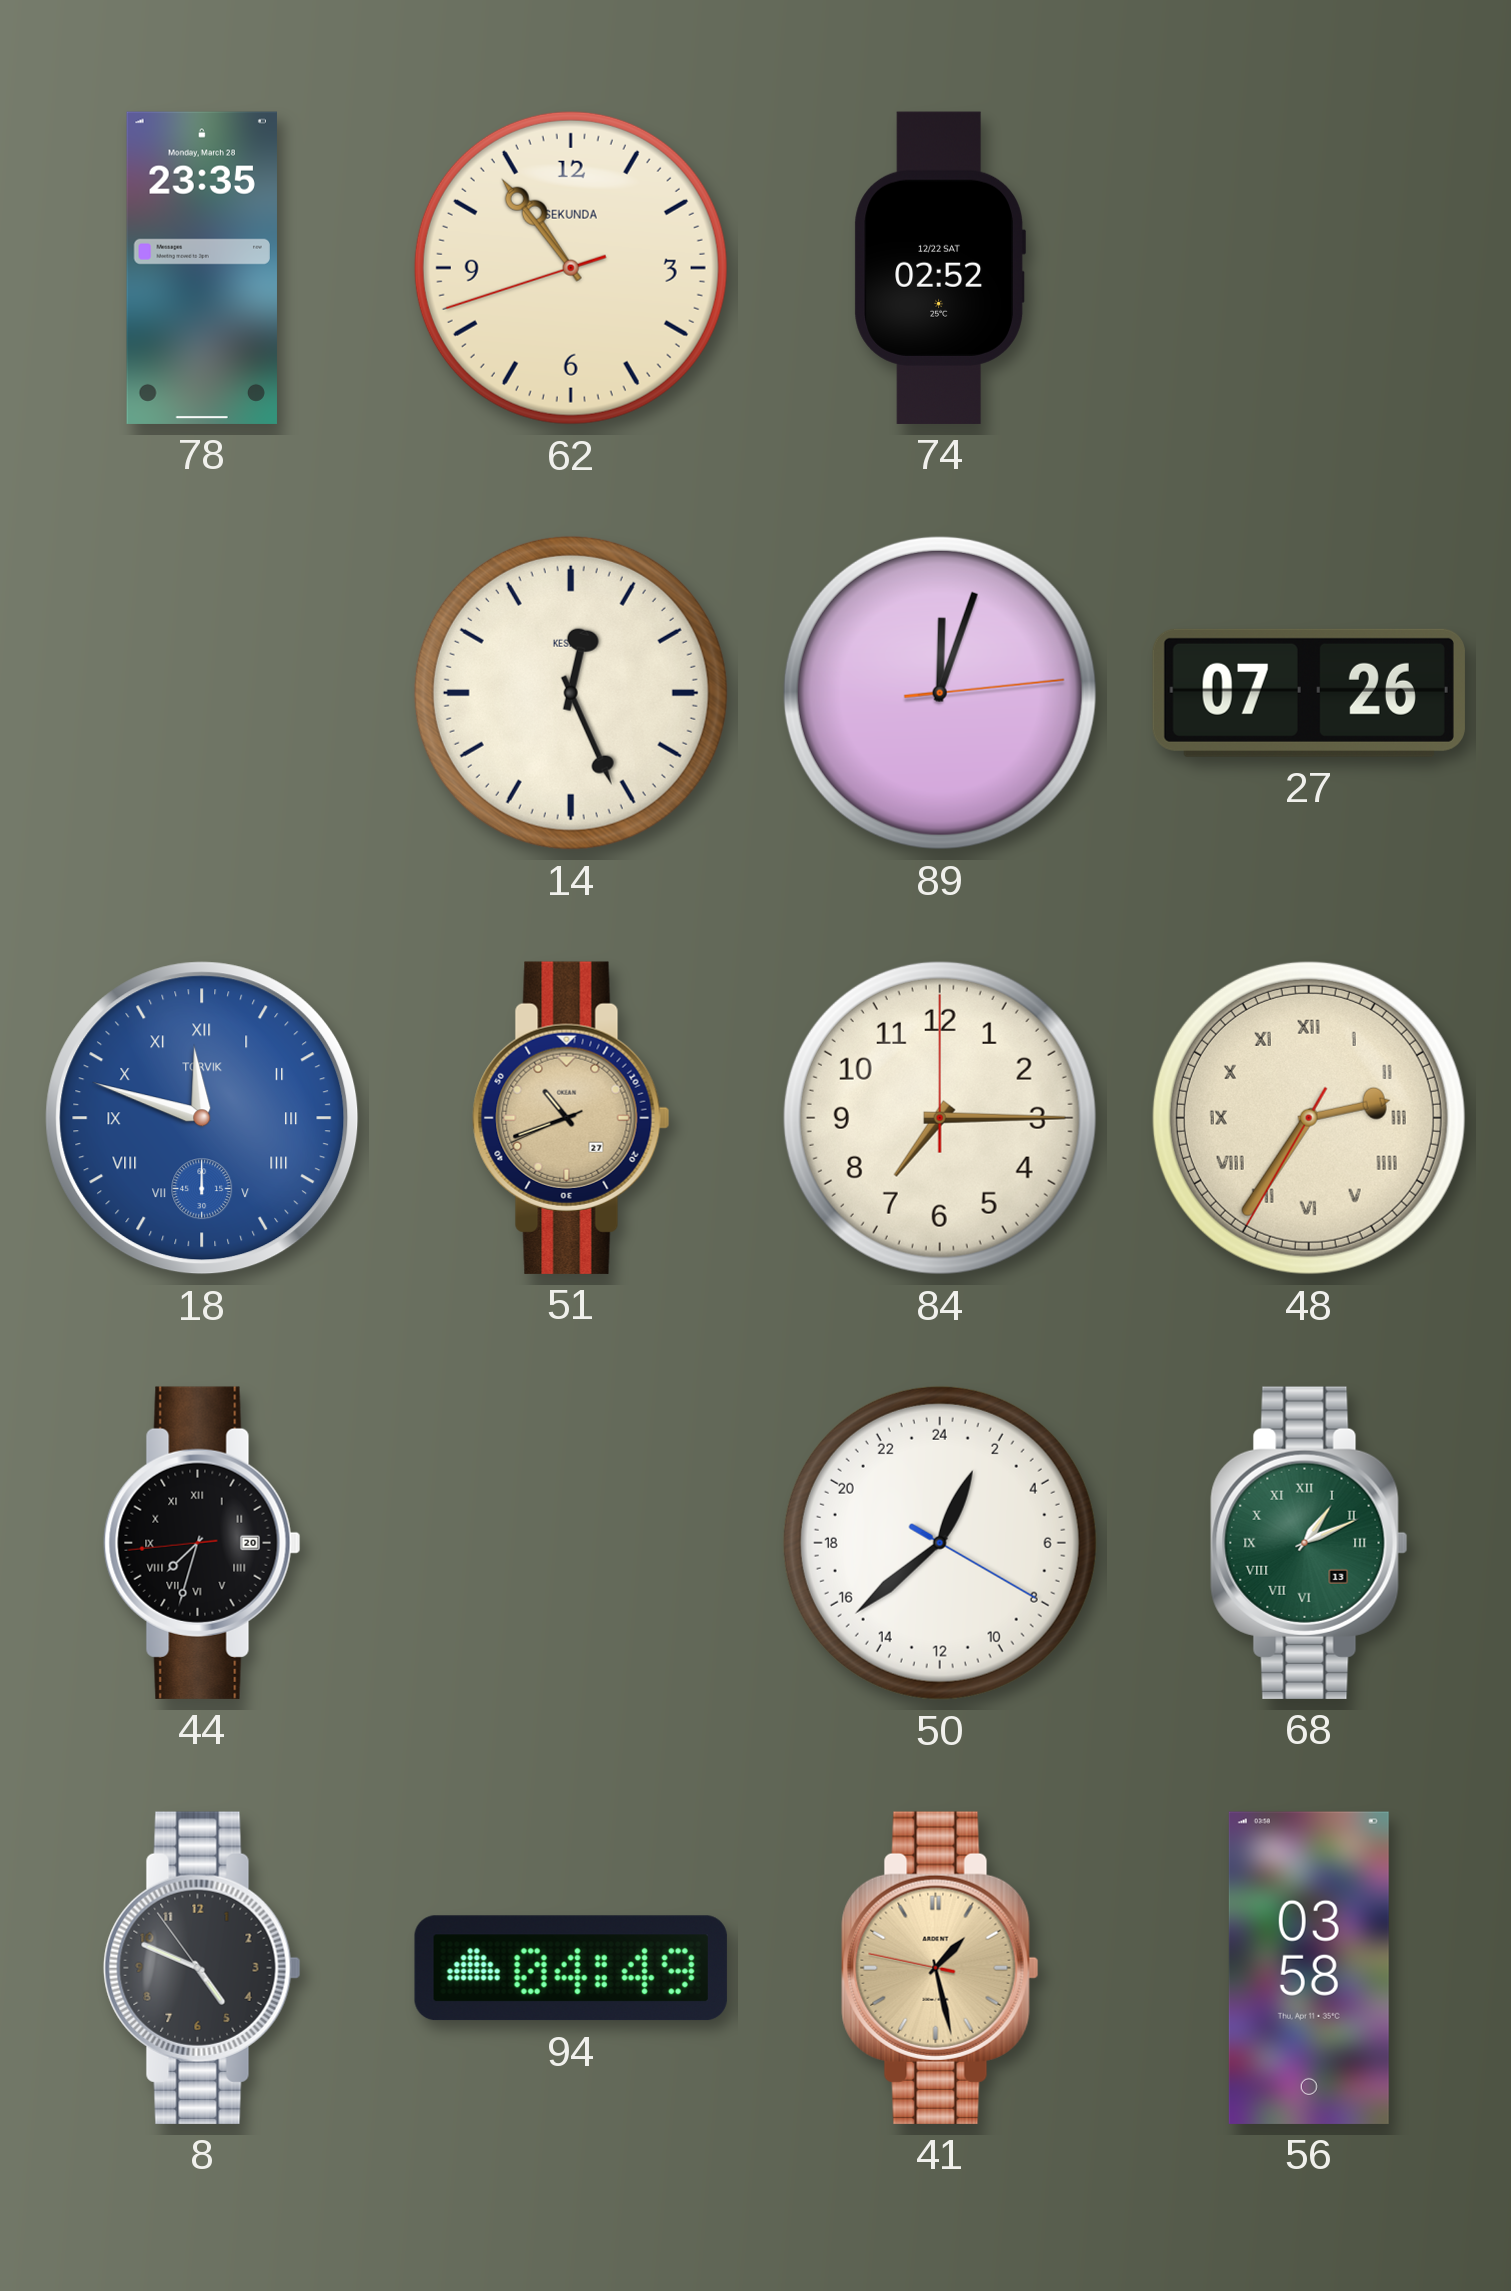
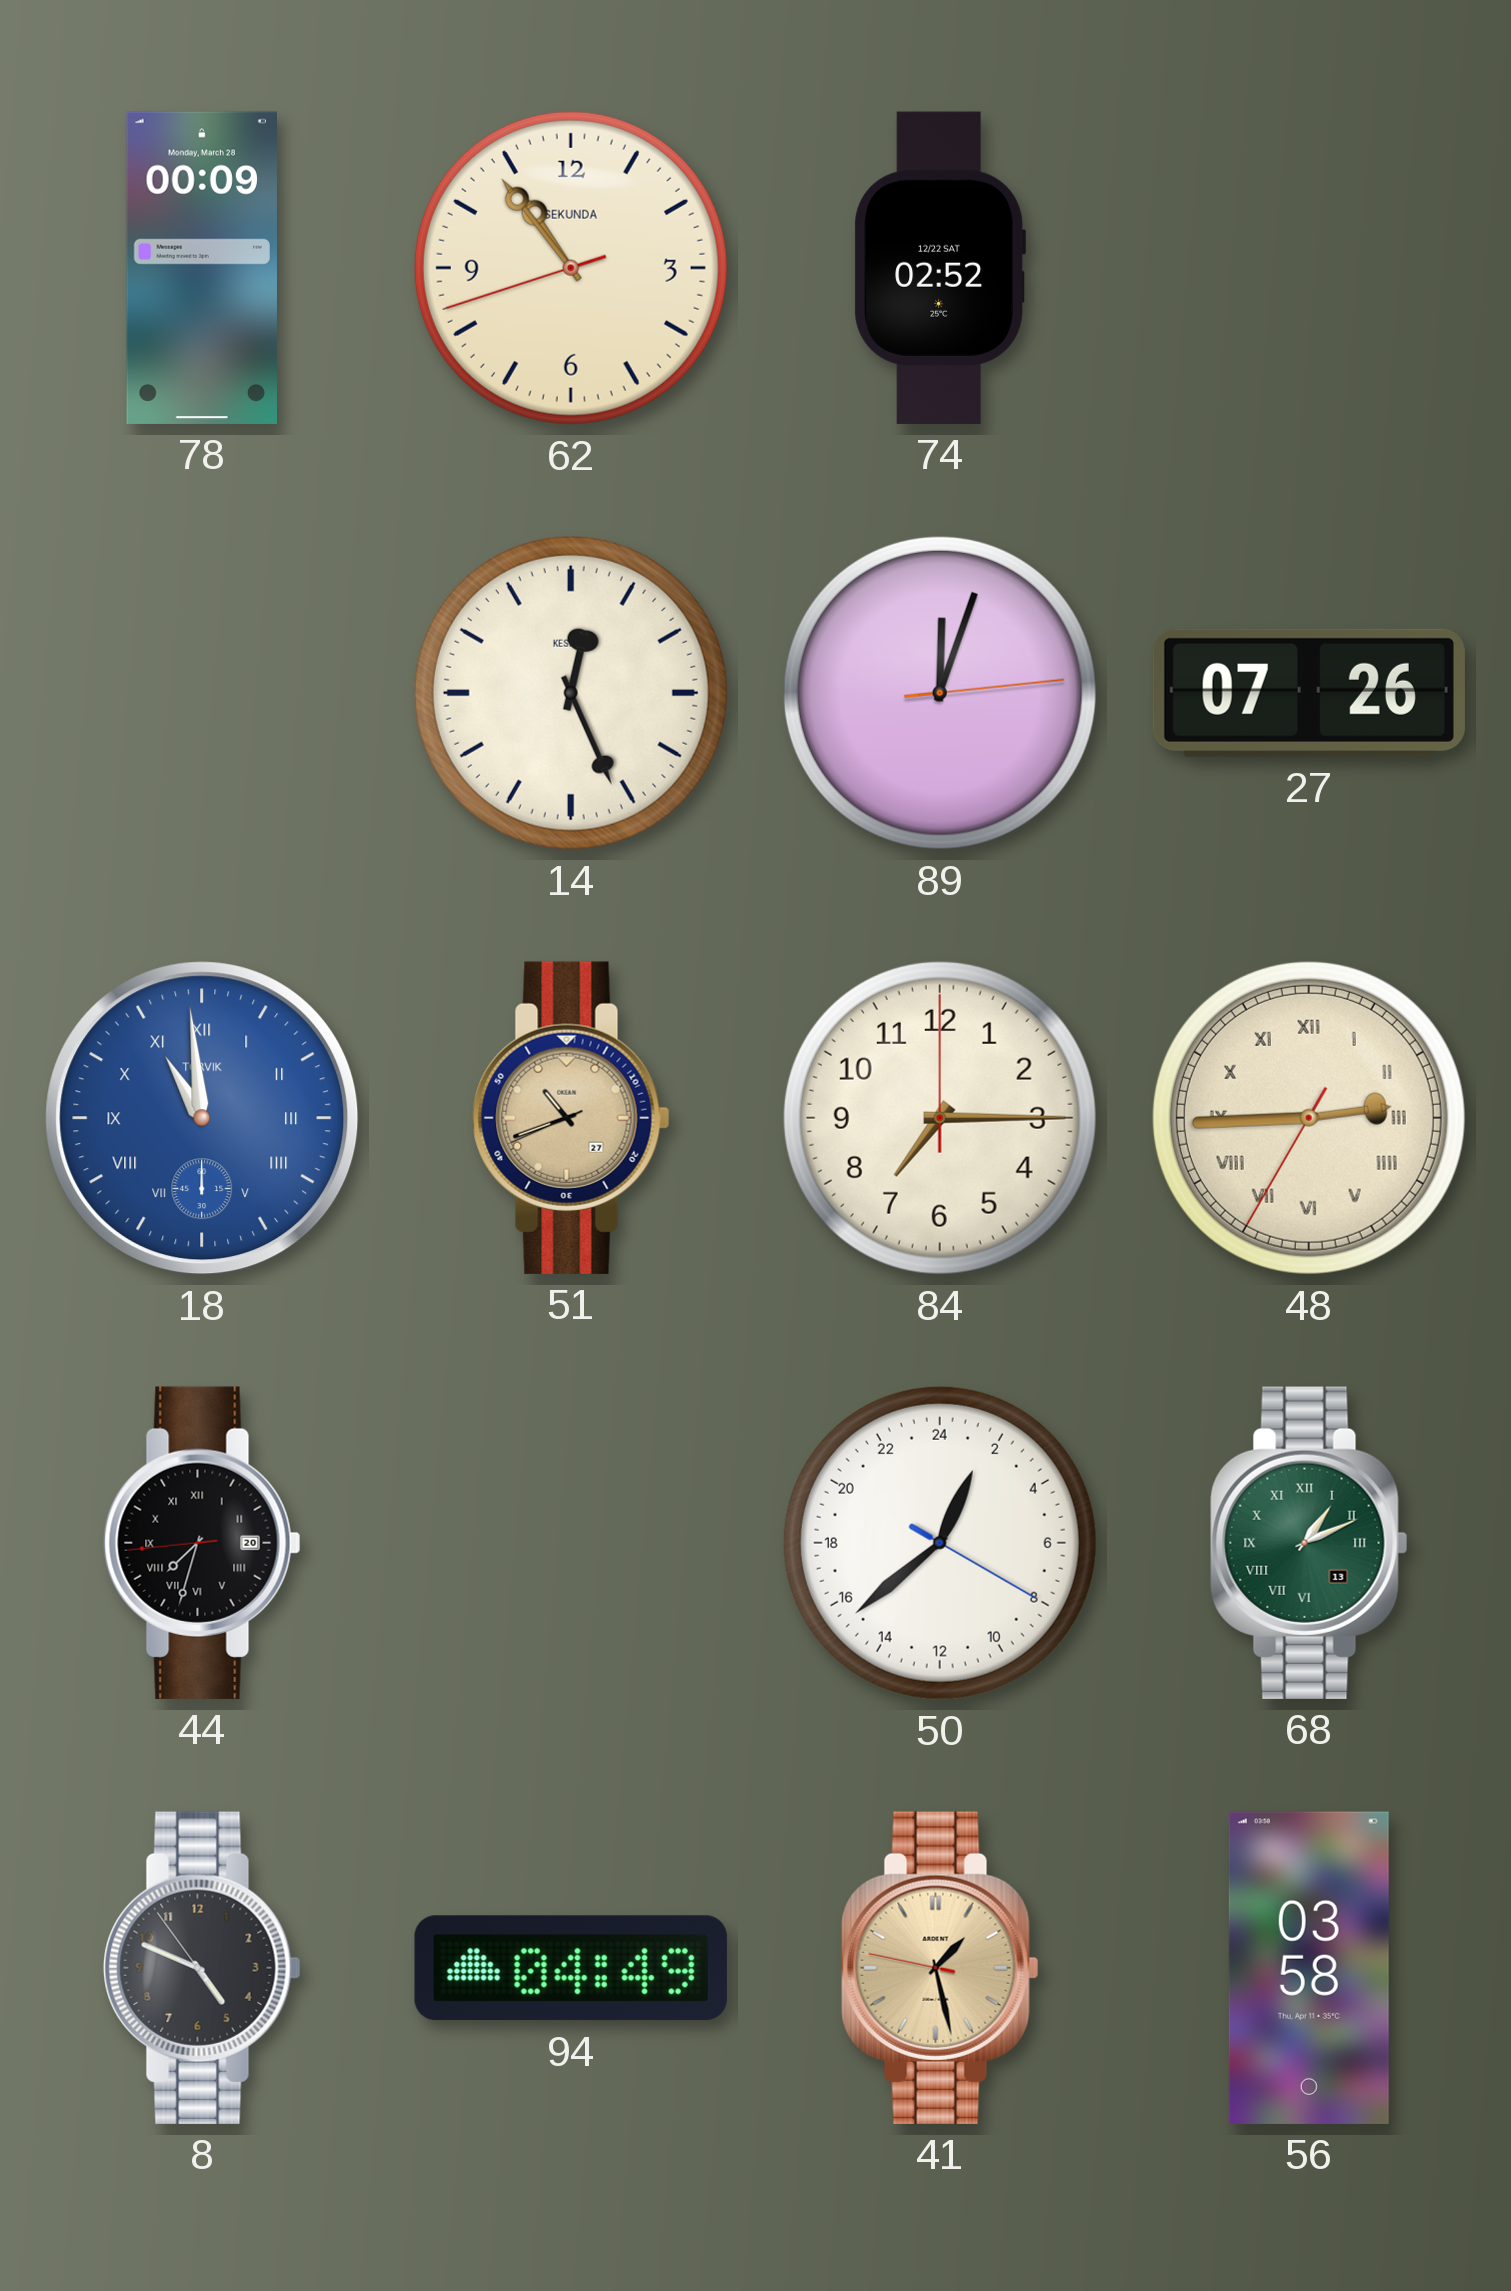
78: 23:35 -> 00:09 (202, 268)
18: 11:48 -> 10:59 (202, 1118)
48: 2:35 -> 2:44 (1309, 1118)
